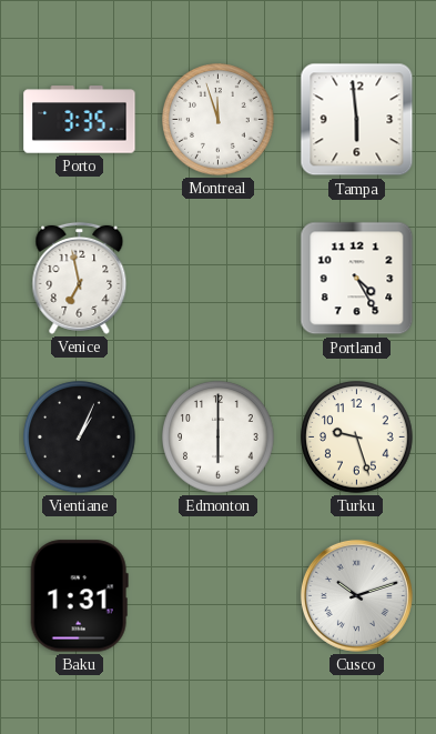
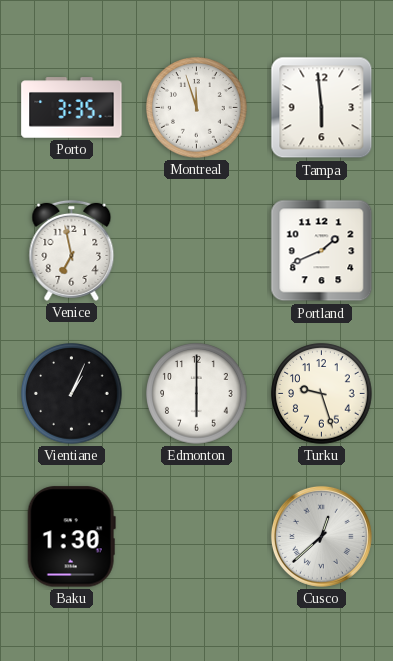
Portland: 4:25 -> 1:41 (322, 251)
Baku: 1:31 -> 1:30 (71, 537)
Cusco: 10:12 -> 12:38 (321, 536)
